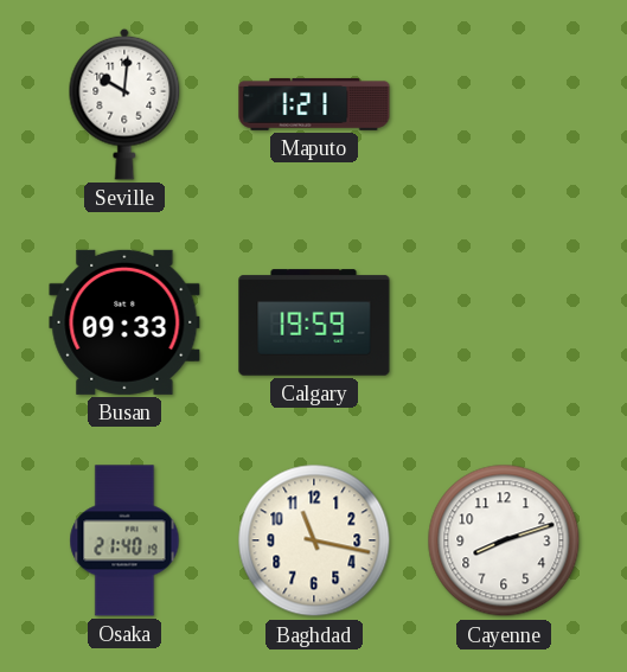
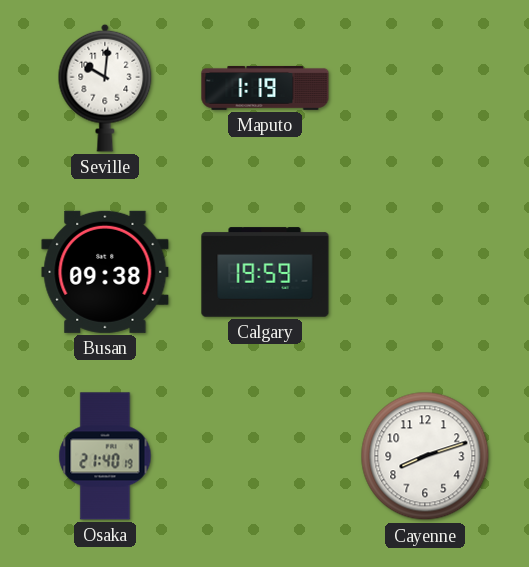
Maputo: 1:21 -> 1:19 (265, 88)
Busan: 09:33 -> 09:38 (105, 272)
Baghdad: 11:17 -> none (314, 540)
